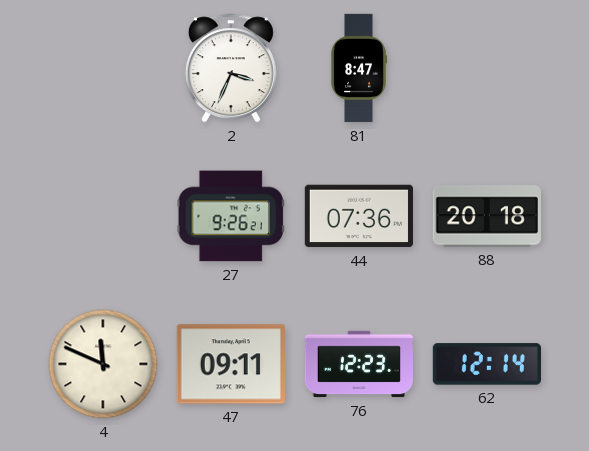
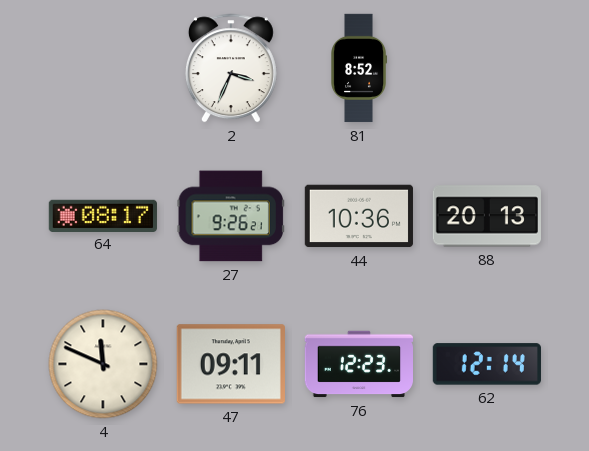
81: 8:47 -> 8:52 (358, 68)
64: none -> 08:17 (102, 215)
44: 07:36 -> 10:36 (359, 216)
88: 20:18 -> 20:13 (487, 216)
